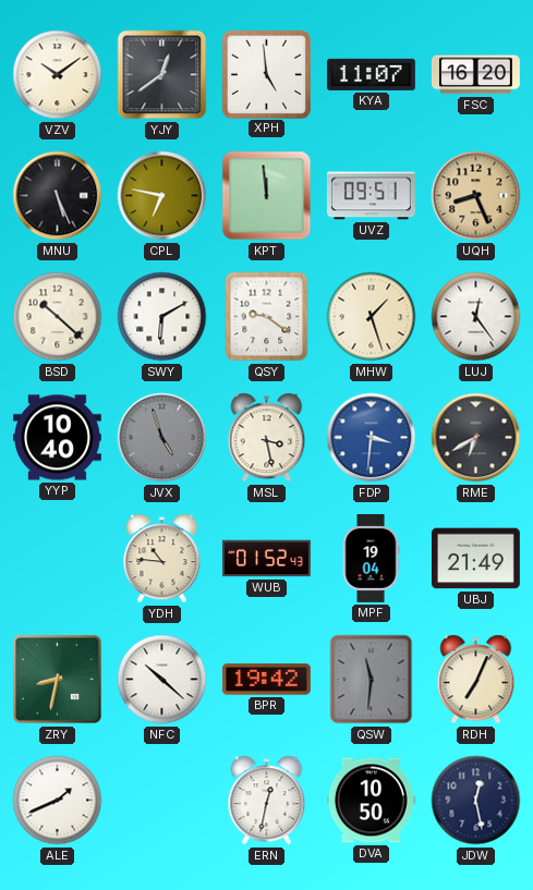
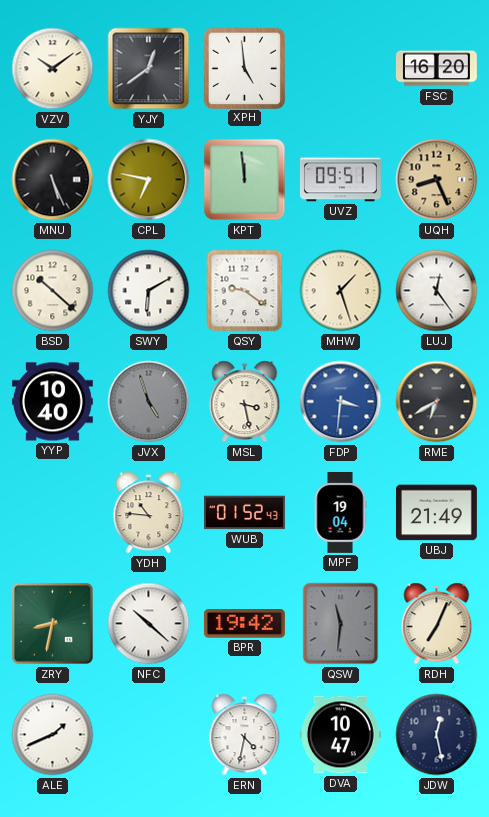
KYA: 11:07 -> none (371, 74)
ERN: 12:32 -> 4:32 (245, 735)
DVA: 10:50 -> 10:47 (340, 735)
